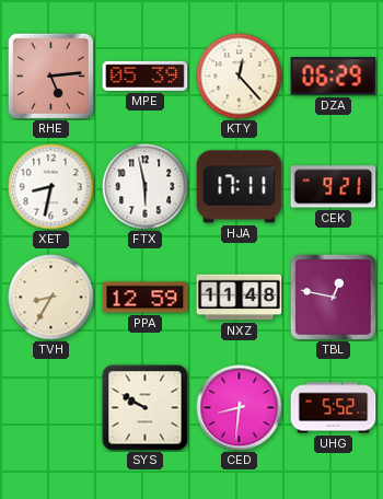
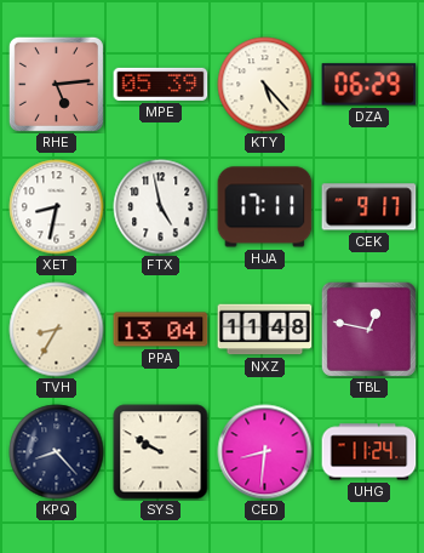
KTY: 12:23 -> 5:23 (265, 85)
FTX: 5:58 -> 4:58 (161, 207)
CEK: 9:21 -> 9:17 (369, 207)
PPA: 12:59 -> 13:04 (161, 330)
KPQ: none -> 8:23 (57, 452)
UHG: 5:52 -> 11:24 (369, 452)
